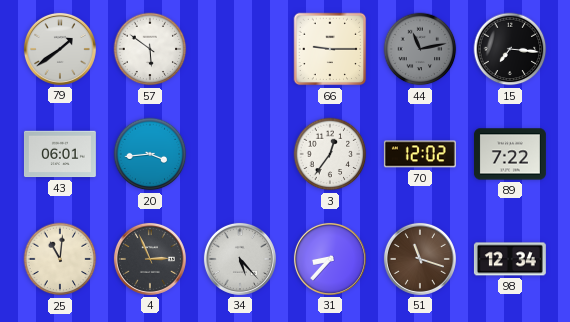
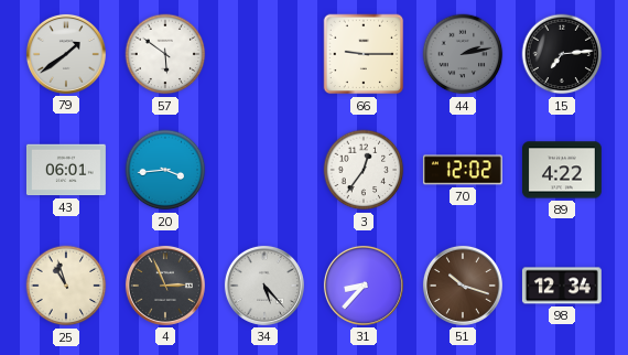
44: 11:13 -> 2:13 (463, 54)
15: 7:16 -> 7:14 (562, 54)
89: 7:22 -> 4:22 (562, 170)
25: 11:01 -> 10:57 (66, 286)
51: 11:18 -> 10:18 (463, 286)
